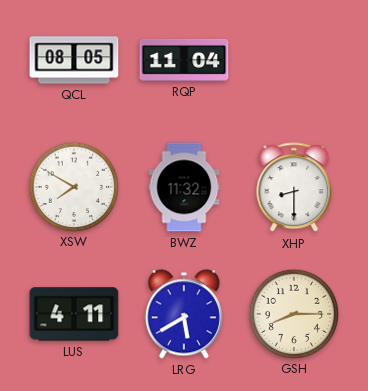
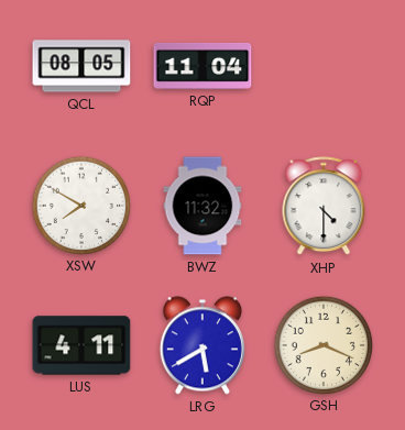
XHP: 8:30 -> 4:30 (324, 207)
GSH: 8:15 -> 8:19 (322, 344)
